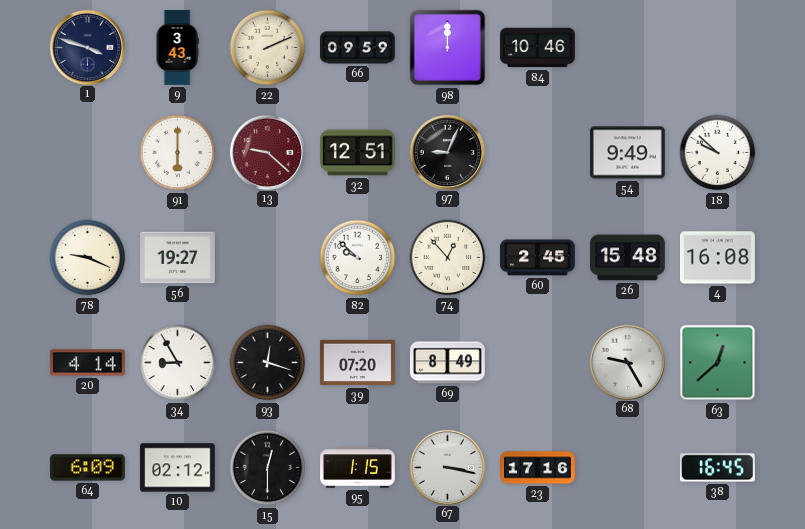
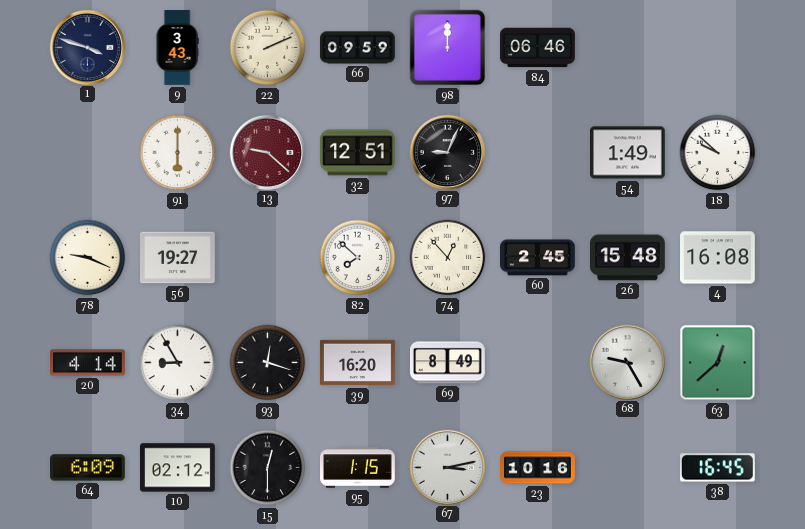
84: 10:46 -> 06:46 (538, 48)
54: 9:49 -> 1:49 (628, 153)
82: 9:52 -> 7:52 (358, 258)
39: 07:20 -> 16:20 (358, 363)
67: 3:17 -> 3:13 (447, 467)
23: 17:16 -> 10:16 (538, 468)
